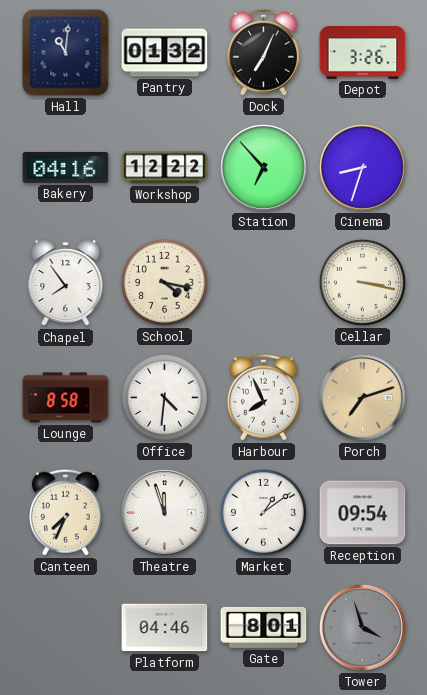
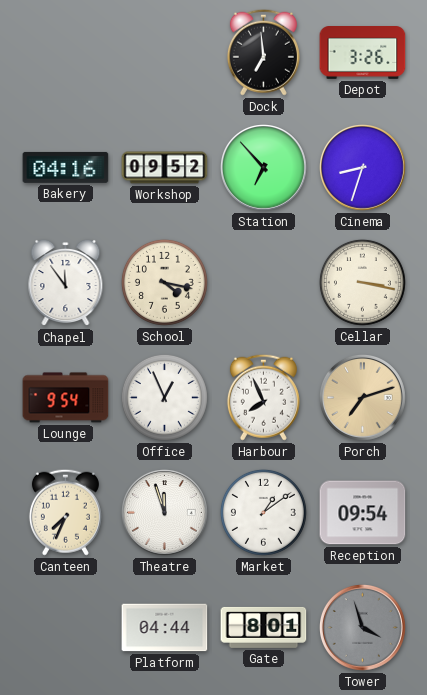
Hall: 11:01 -> none (66, 53)
Pantry: 01:32 -> none (165, 53)
Dock: 7:04 -> 6:59 (263, 52)
Workshop: 12:22 -> 09:52 (165, 168)
Chapel: 7:54 -> 11:54 (66, 283)
Lounge: 8:58 -> 9:54 (66, 398)
Office: 4:31 -> 12:56 (164, 397)
Platform: 04:46 -> 04:44 (165, 628)
